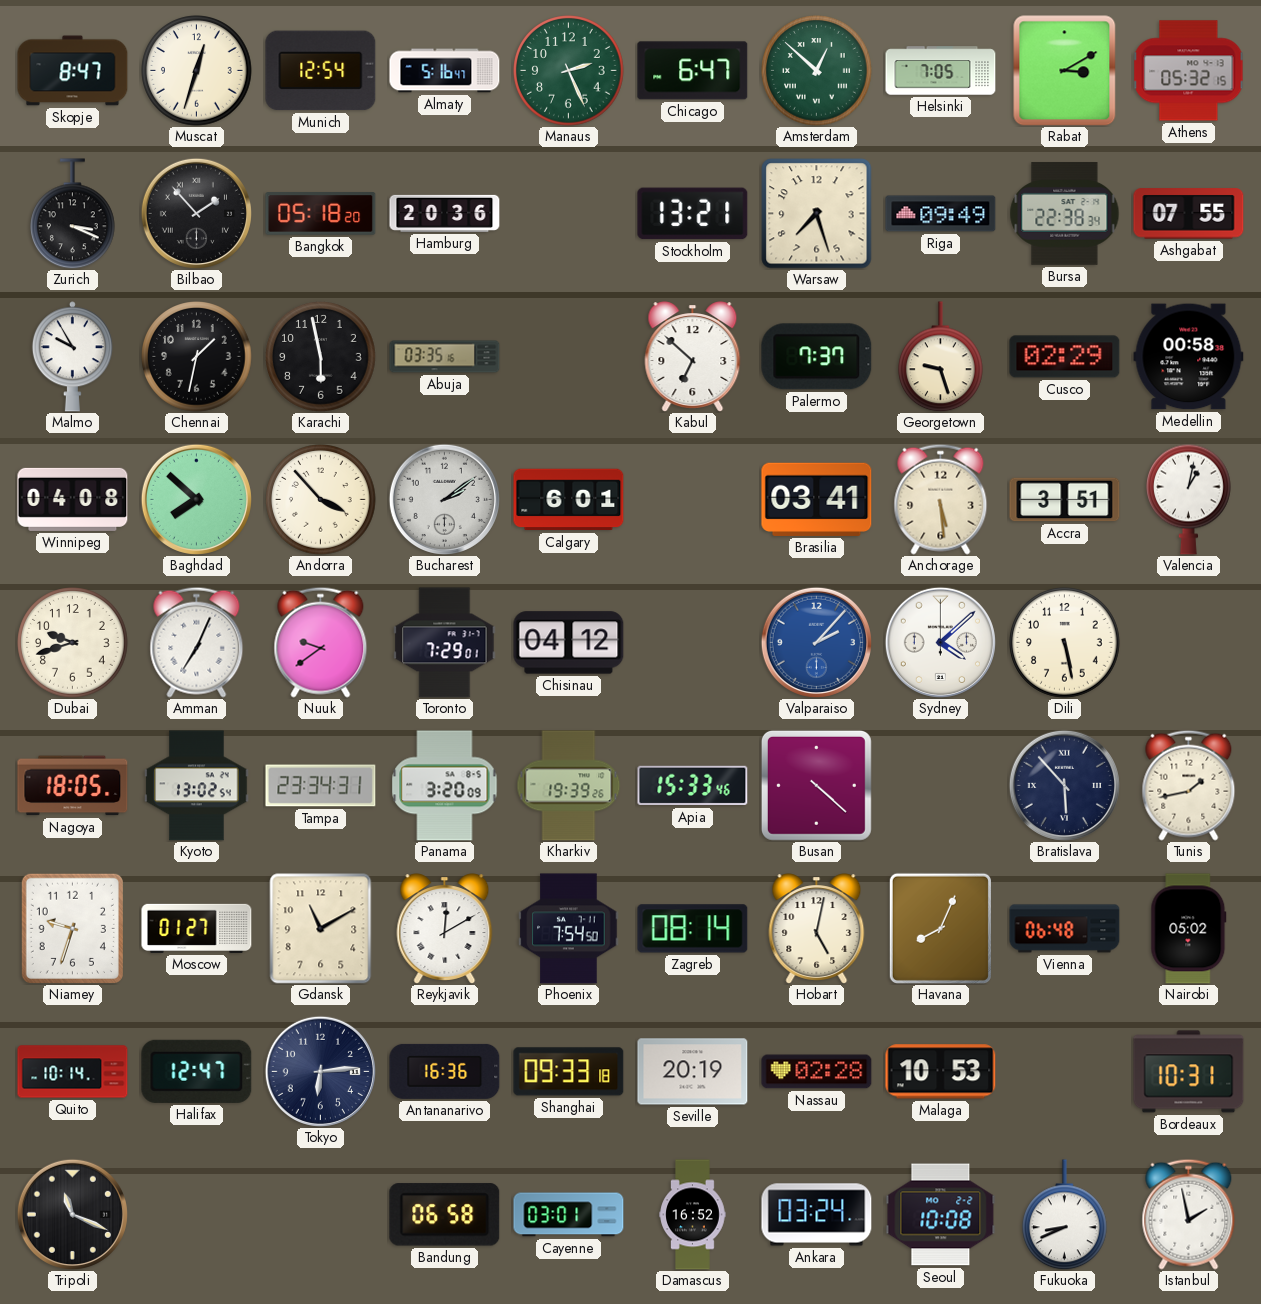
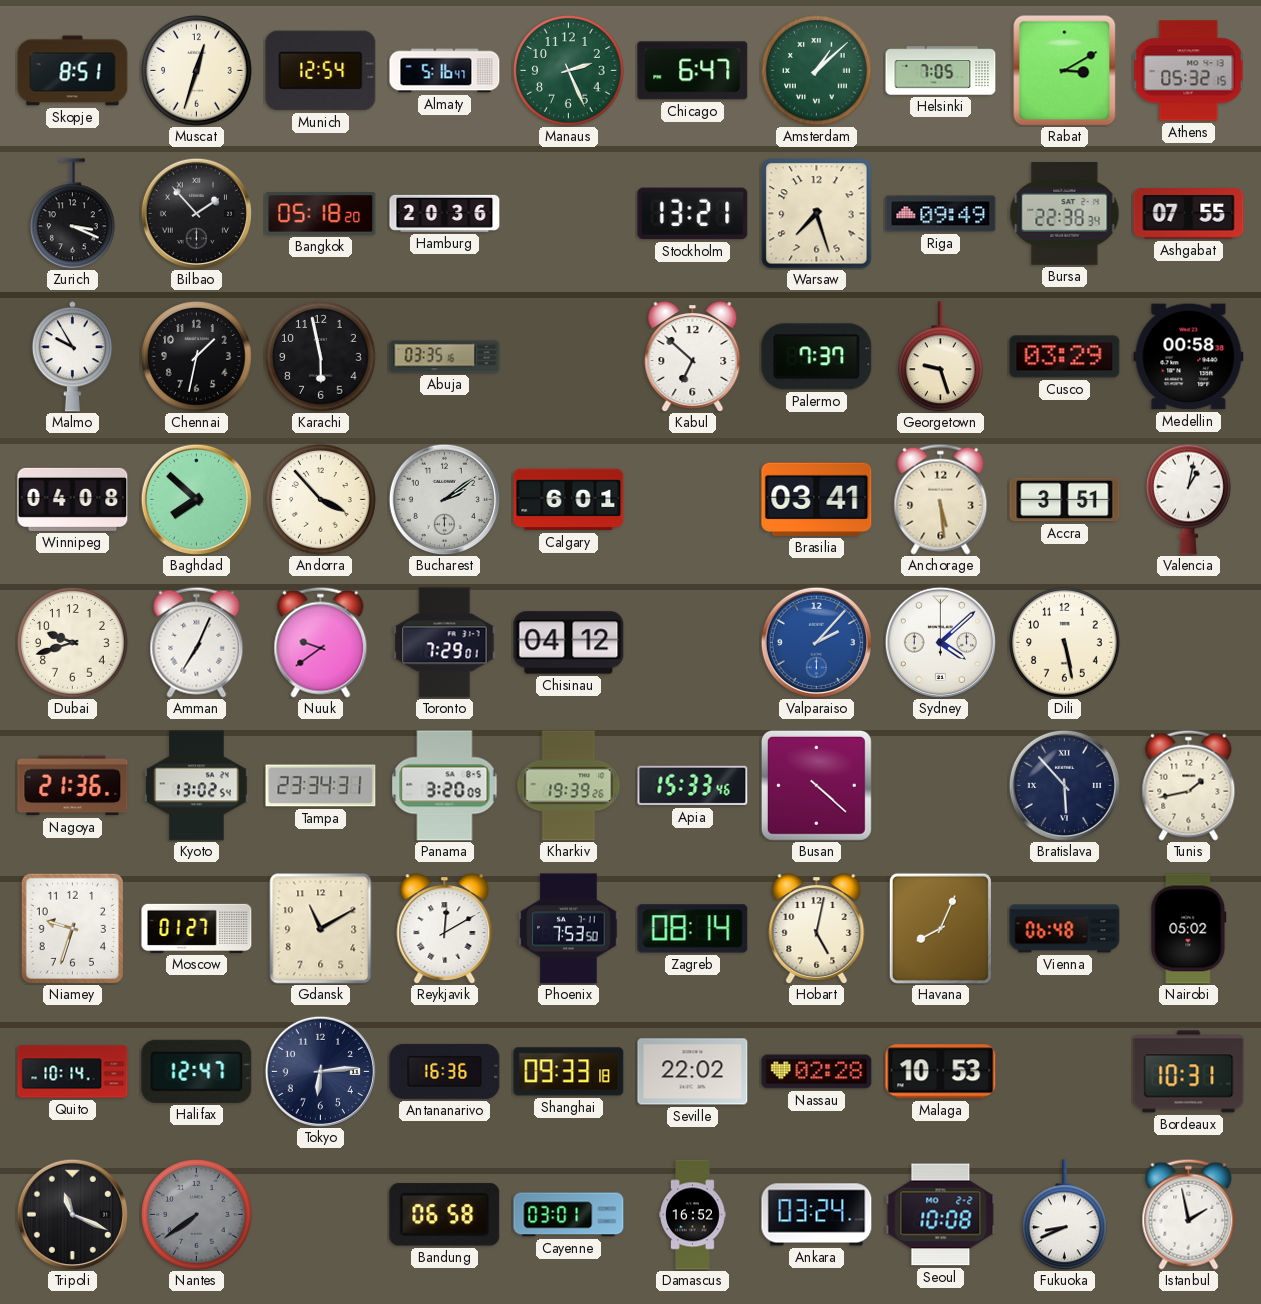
Skopje: 8:47 -> 8:51 (73, 71)
Amsterdam: 12:52 -> 1:08 (817, 71)
Cusco: 02:29 -> 03:29 (1065, 357)
Nagoya: 18:05 -> 21:36 (73, 786)
Phoenix: 7:54 -> 7:53 (569, 929)
Seville: 20:19 -> 22:02 (693, 1072)
Nantes: none -> 7:39 (197, 1215)
